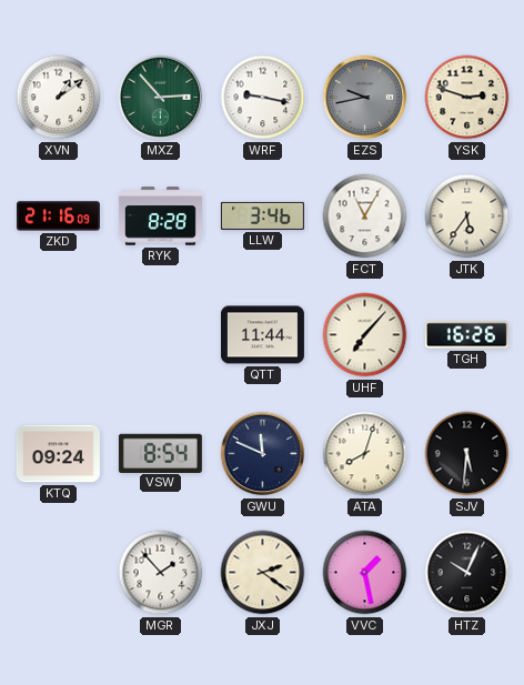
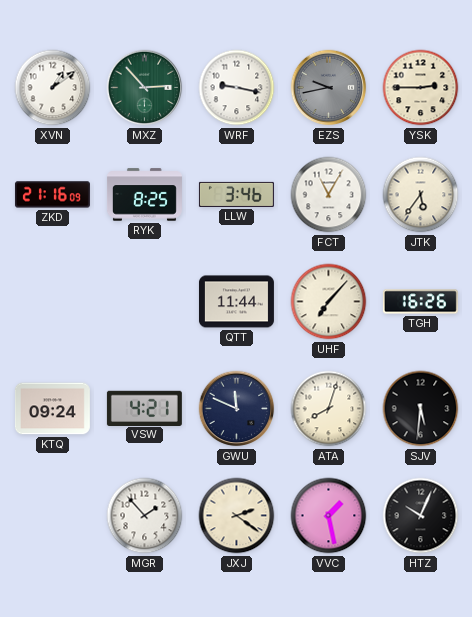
YSK: 2:48 -> 2:45 (421, 88)
RYK: 8:28 -> 8:25 (144, 195)
VSW: 8:54 -> 4:21 (144, 408)
